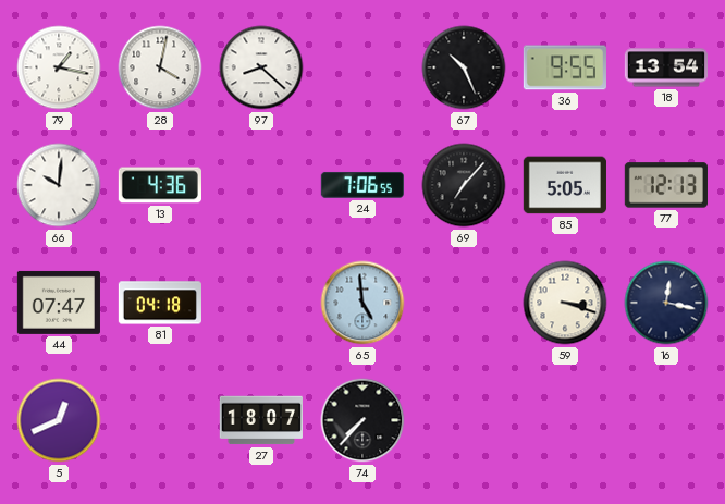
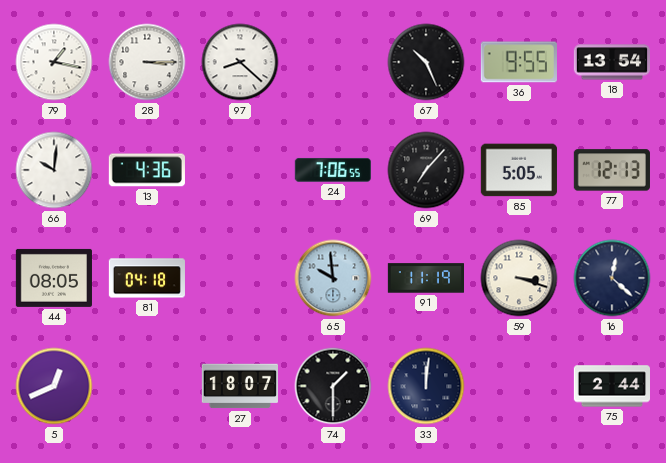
28: 4:02 -> 3:15 (147, 62)
44: 07:47 -> 08:05 (54, 278)
65: 4:59 -> 9:59 (333, 278)
91: none -> 11:19 (425, 278)
16: 12:17 -> 12:22 (612, 278)
74: 7:37 -> 1:30 (333, 386)
33: none -> 12:01 (426, 386)
75: none -> 2:44 (611, 386)
